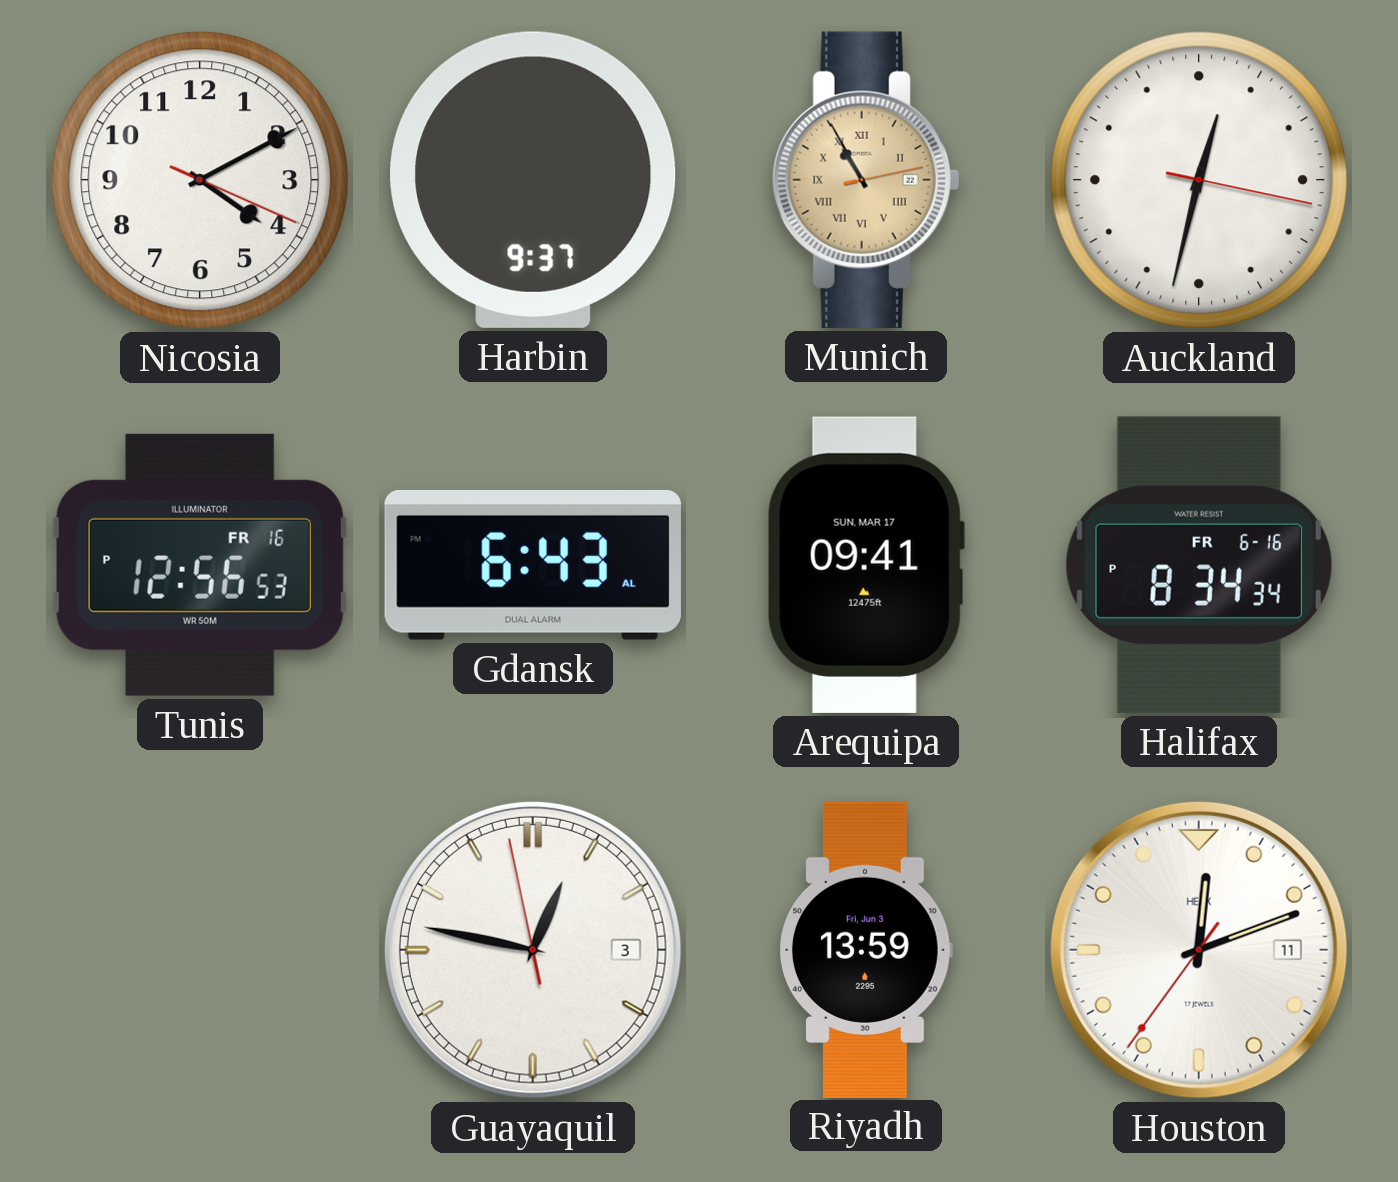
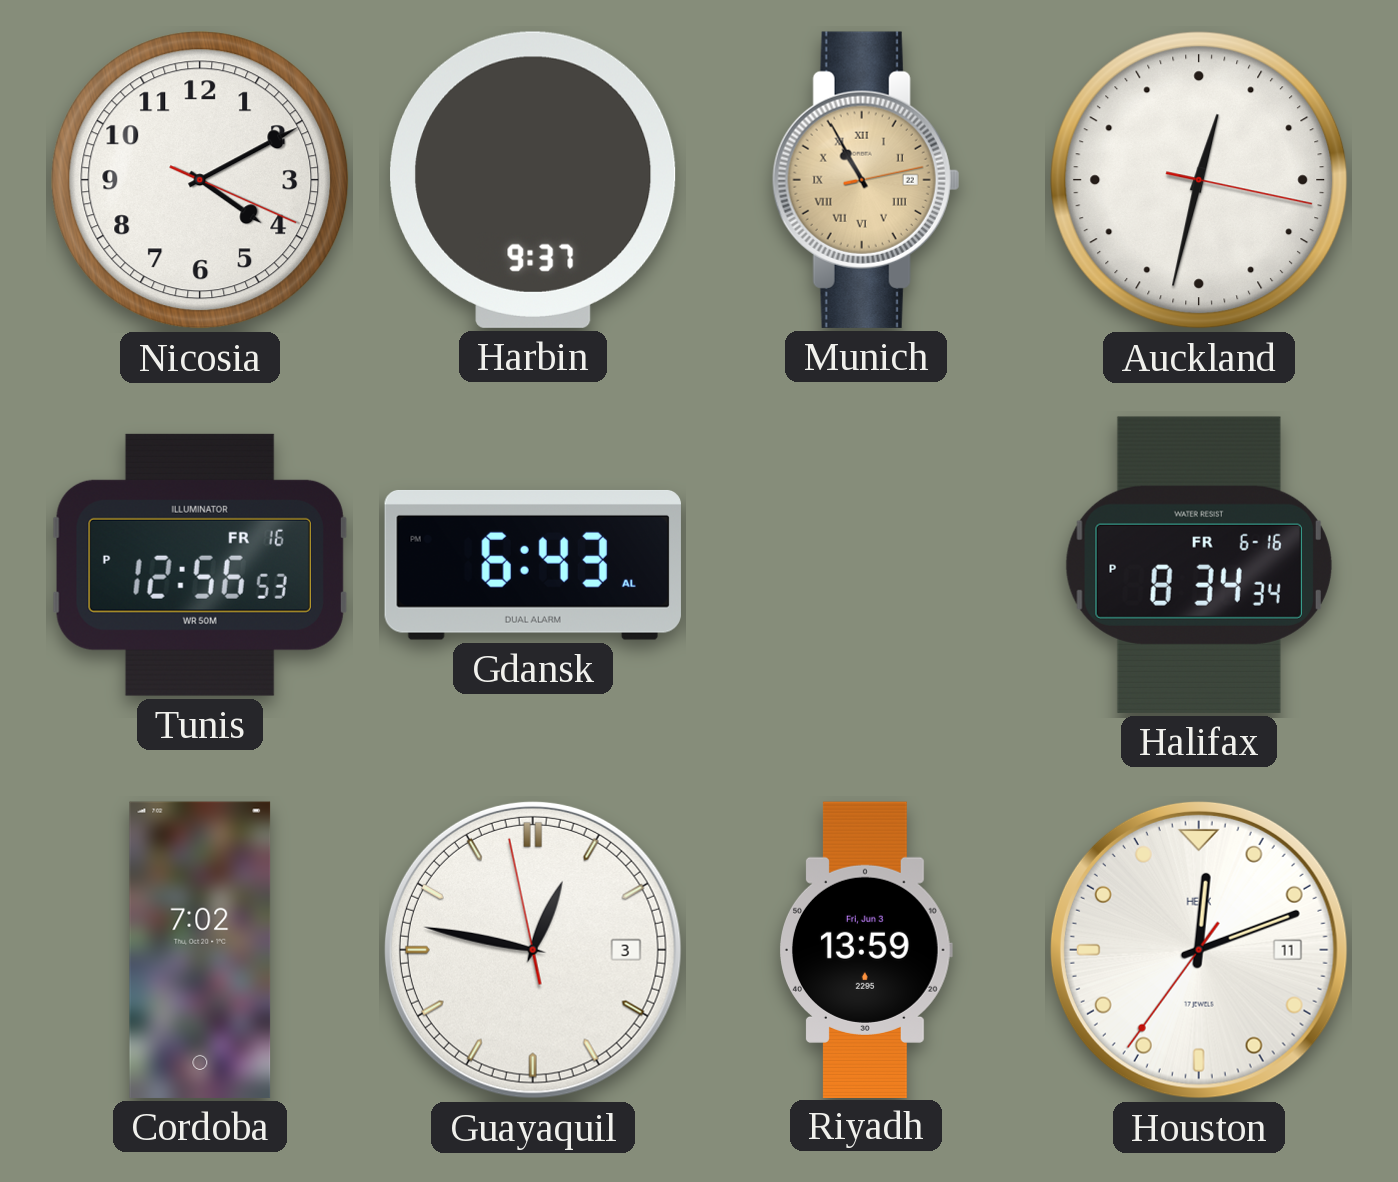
Arequipa: 09:41 -> none (866, 565)
Cordoba: none -> 7:02 (200, 950)
